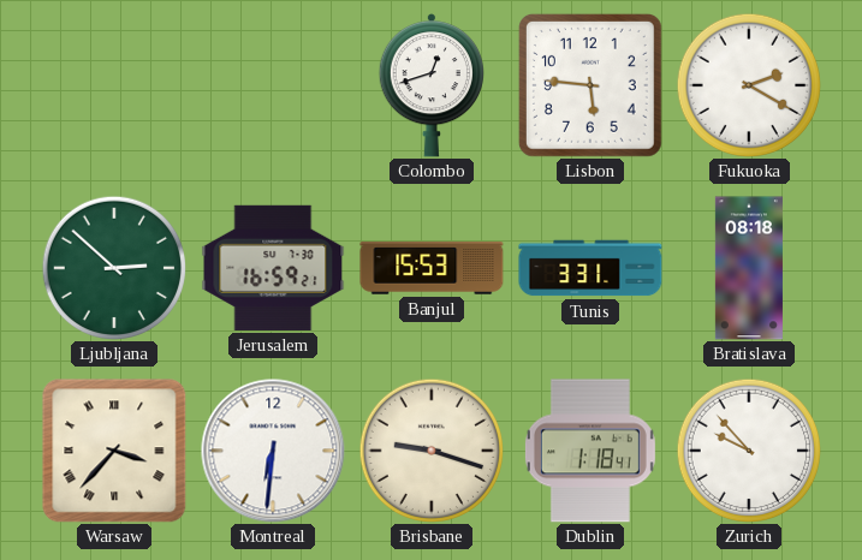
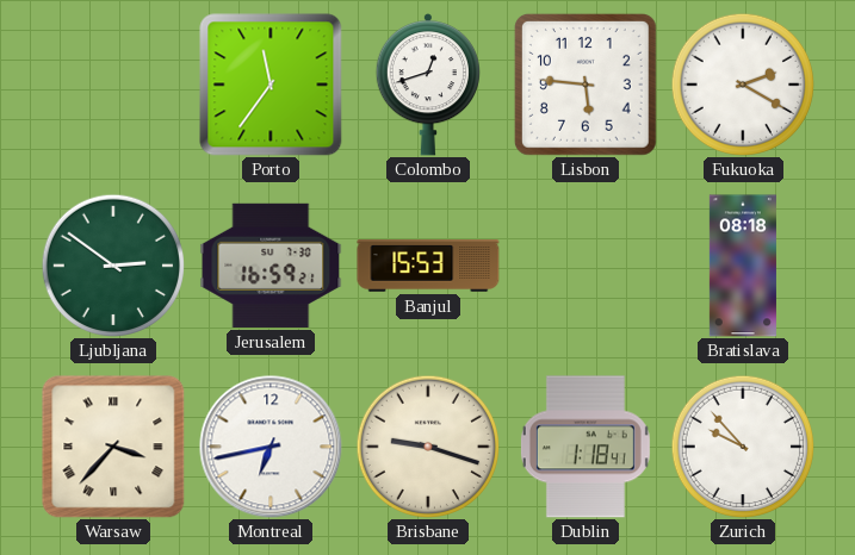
Porto: none -> 11:36 (271, 85)
Ljubljana: 2:52 -> 2:51 (112, 264)
Tunis: 3:31 -> none (590, 268)
Montreal: 6:31 -> 6:43 (271, 447)
